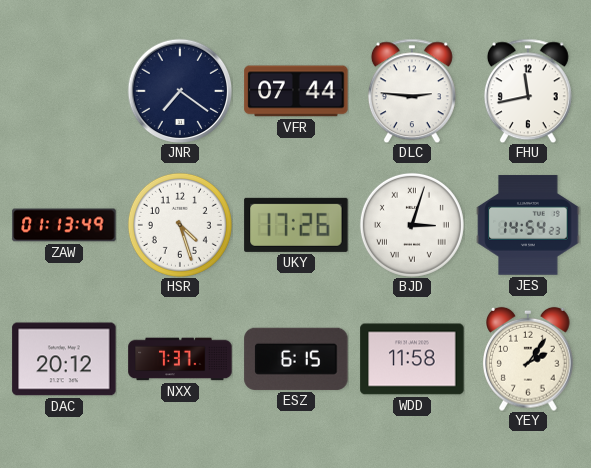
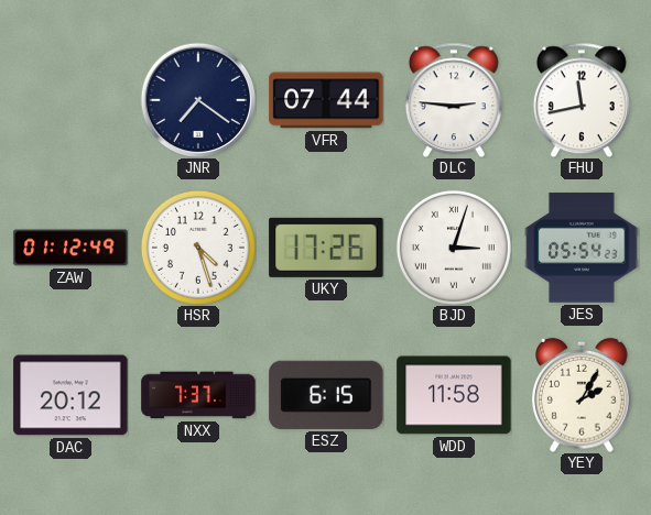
ZAW: 01:13 -> 01:12 (70, 248)
JES: 14:54 -> 05:54 (582, 248)
YEY: 2:06 -> 2:05 (582, 395)
